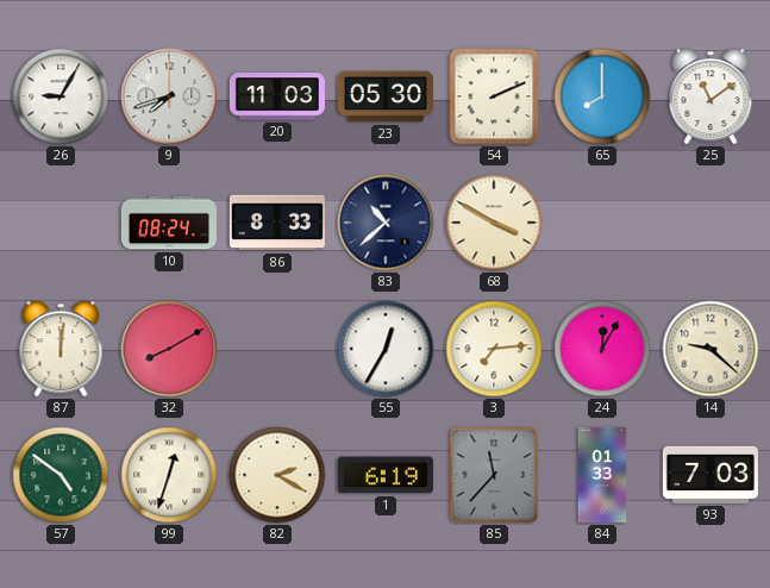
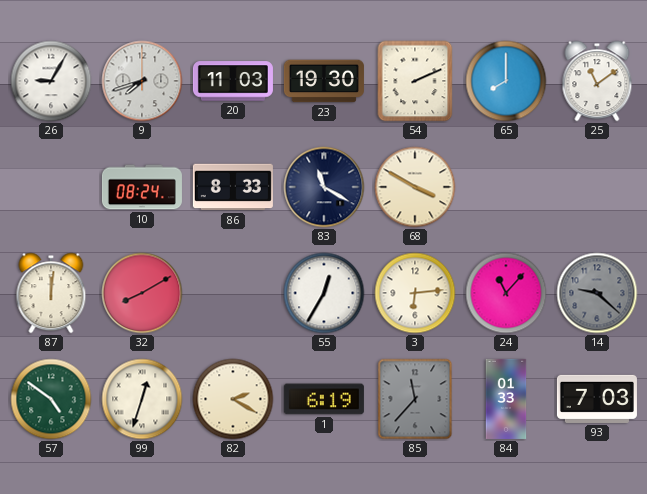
23: 05:30 -> 19:30 (324, 81)
83: 10:38 -> 11:20 (324, 187)
3: 7:14 -> 6:14 (415, 293)
24: 12:05 -> 11:07 (506, 293)
14 dial: cream -> grey (597, 293)
